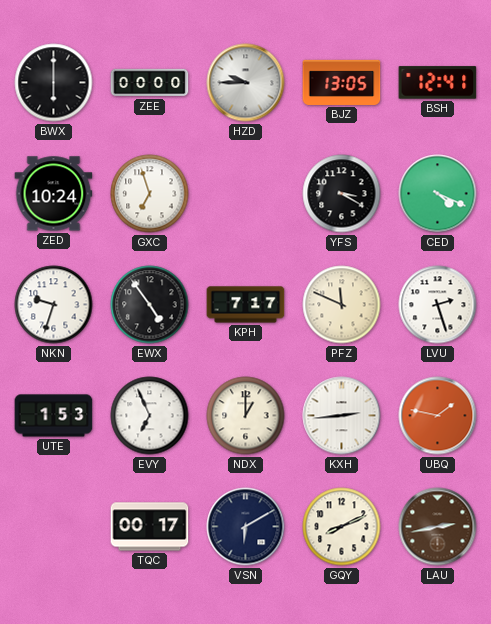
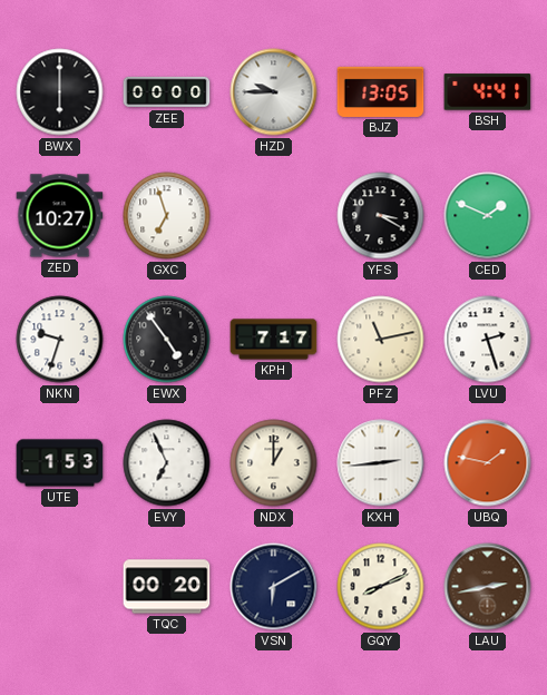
BSH: 12:41 -> 4:41 (488, 92)
ZED: 10:24 -> 10:27 (60, 216)
CED: 4:19 -> 1:49 (488, 216)
PFZ: 11:49 -> 11:13 (381, 340)
TQC: 00:17 -> 00:20 (167, 587)
